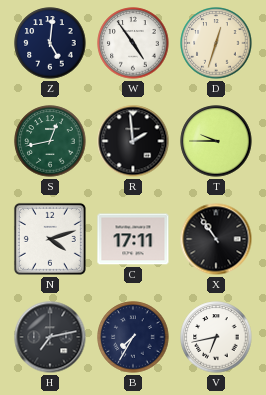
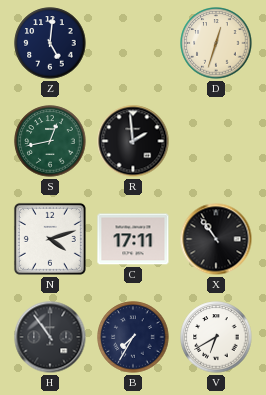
W: 4:54 -> none (133, 43)
T: 9:45 -> none (216, 141)
H: 7:13 -> 10:54 (50, 337)
V: 6:43 -> 6:40 (216, 337)
